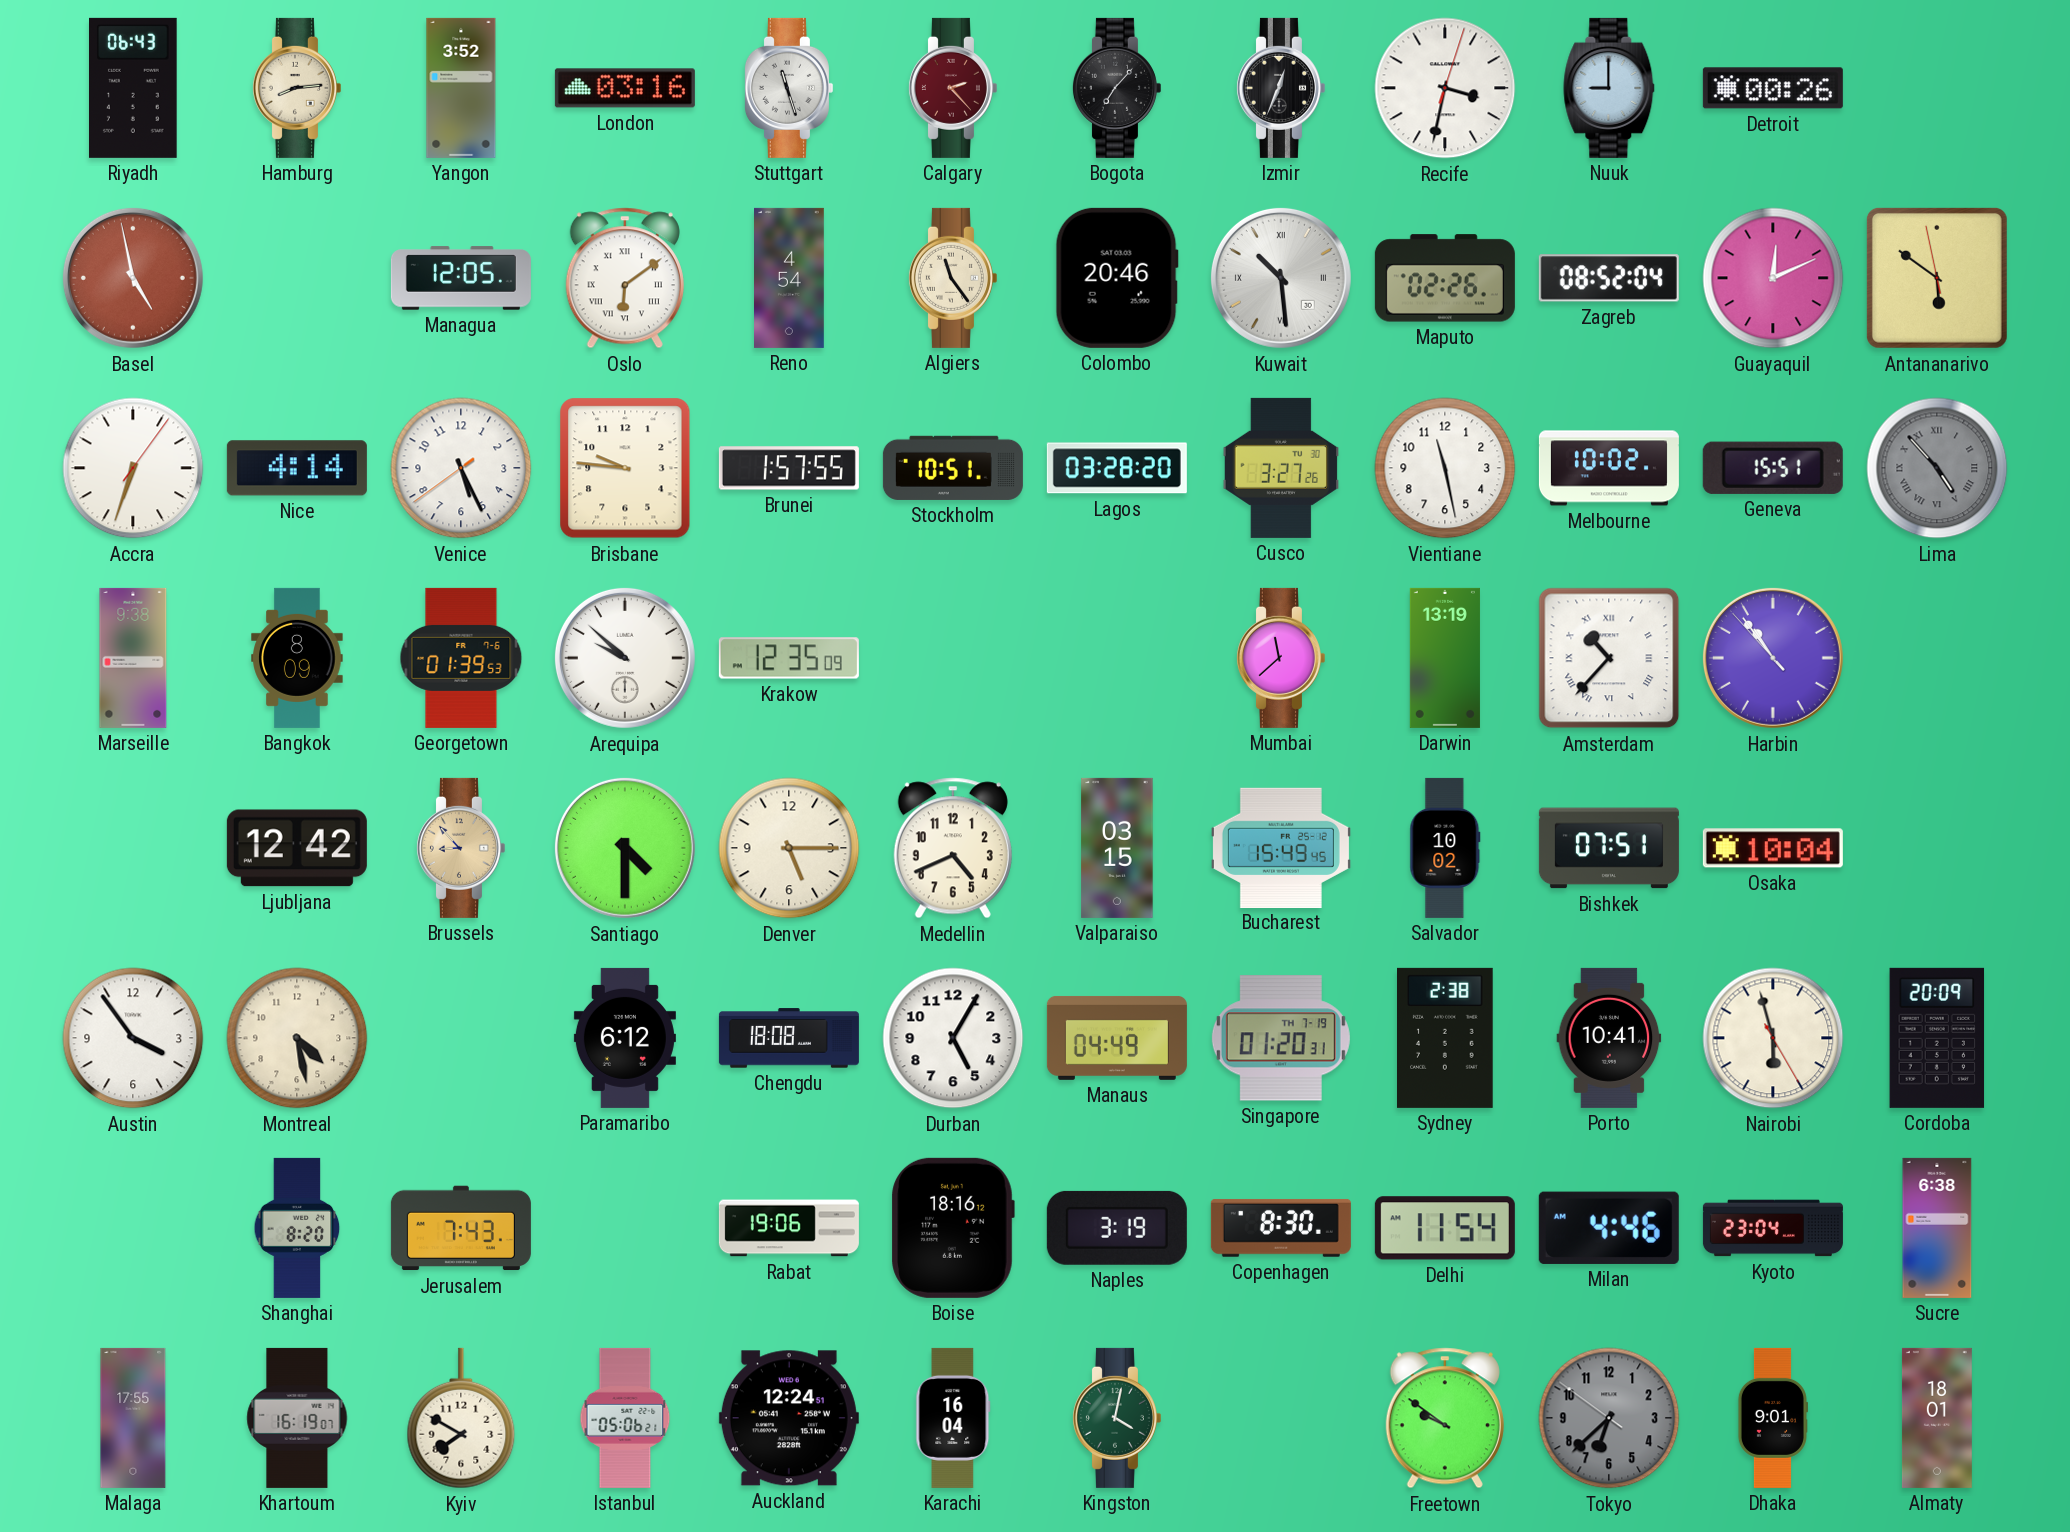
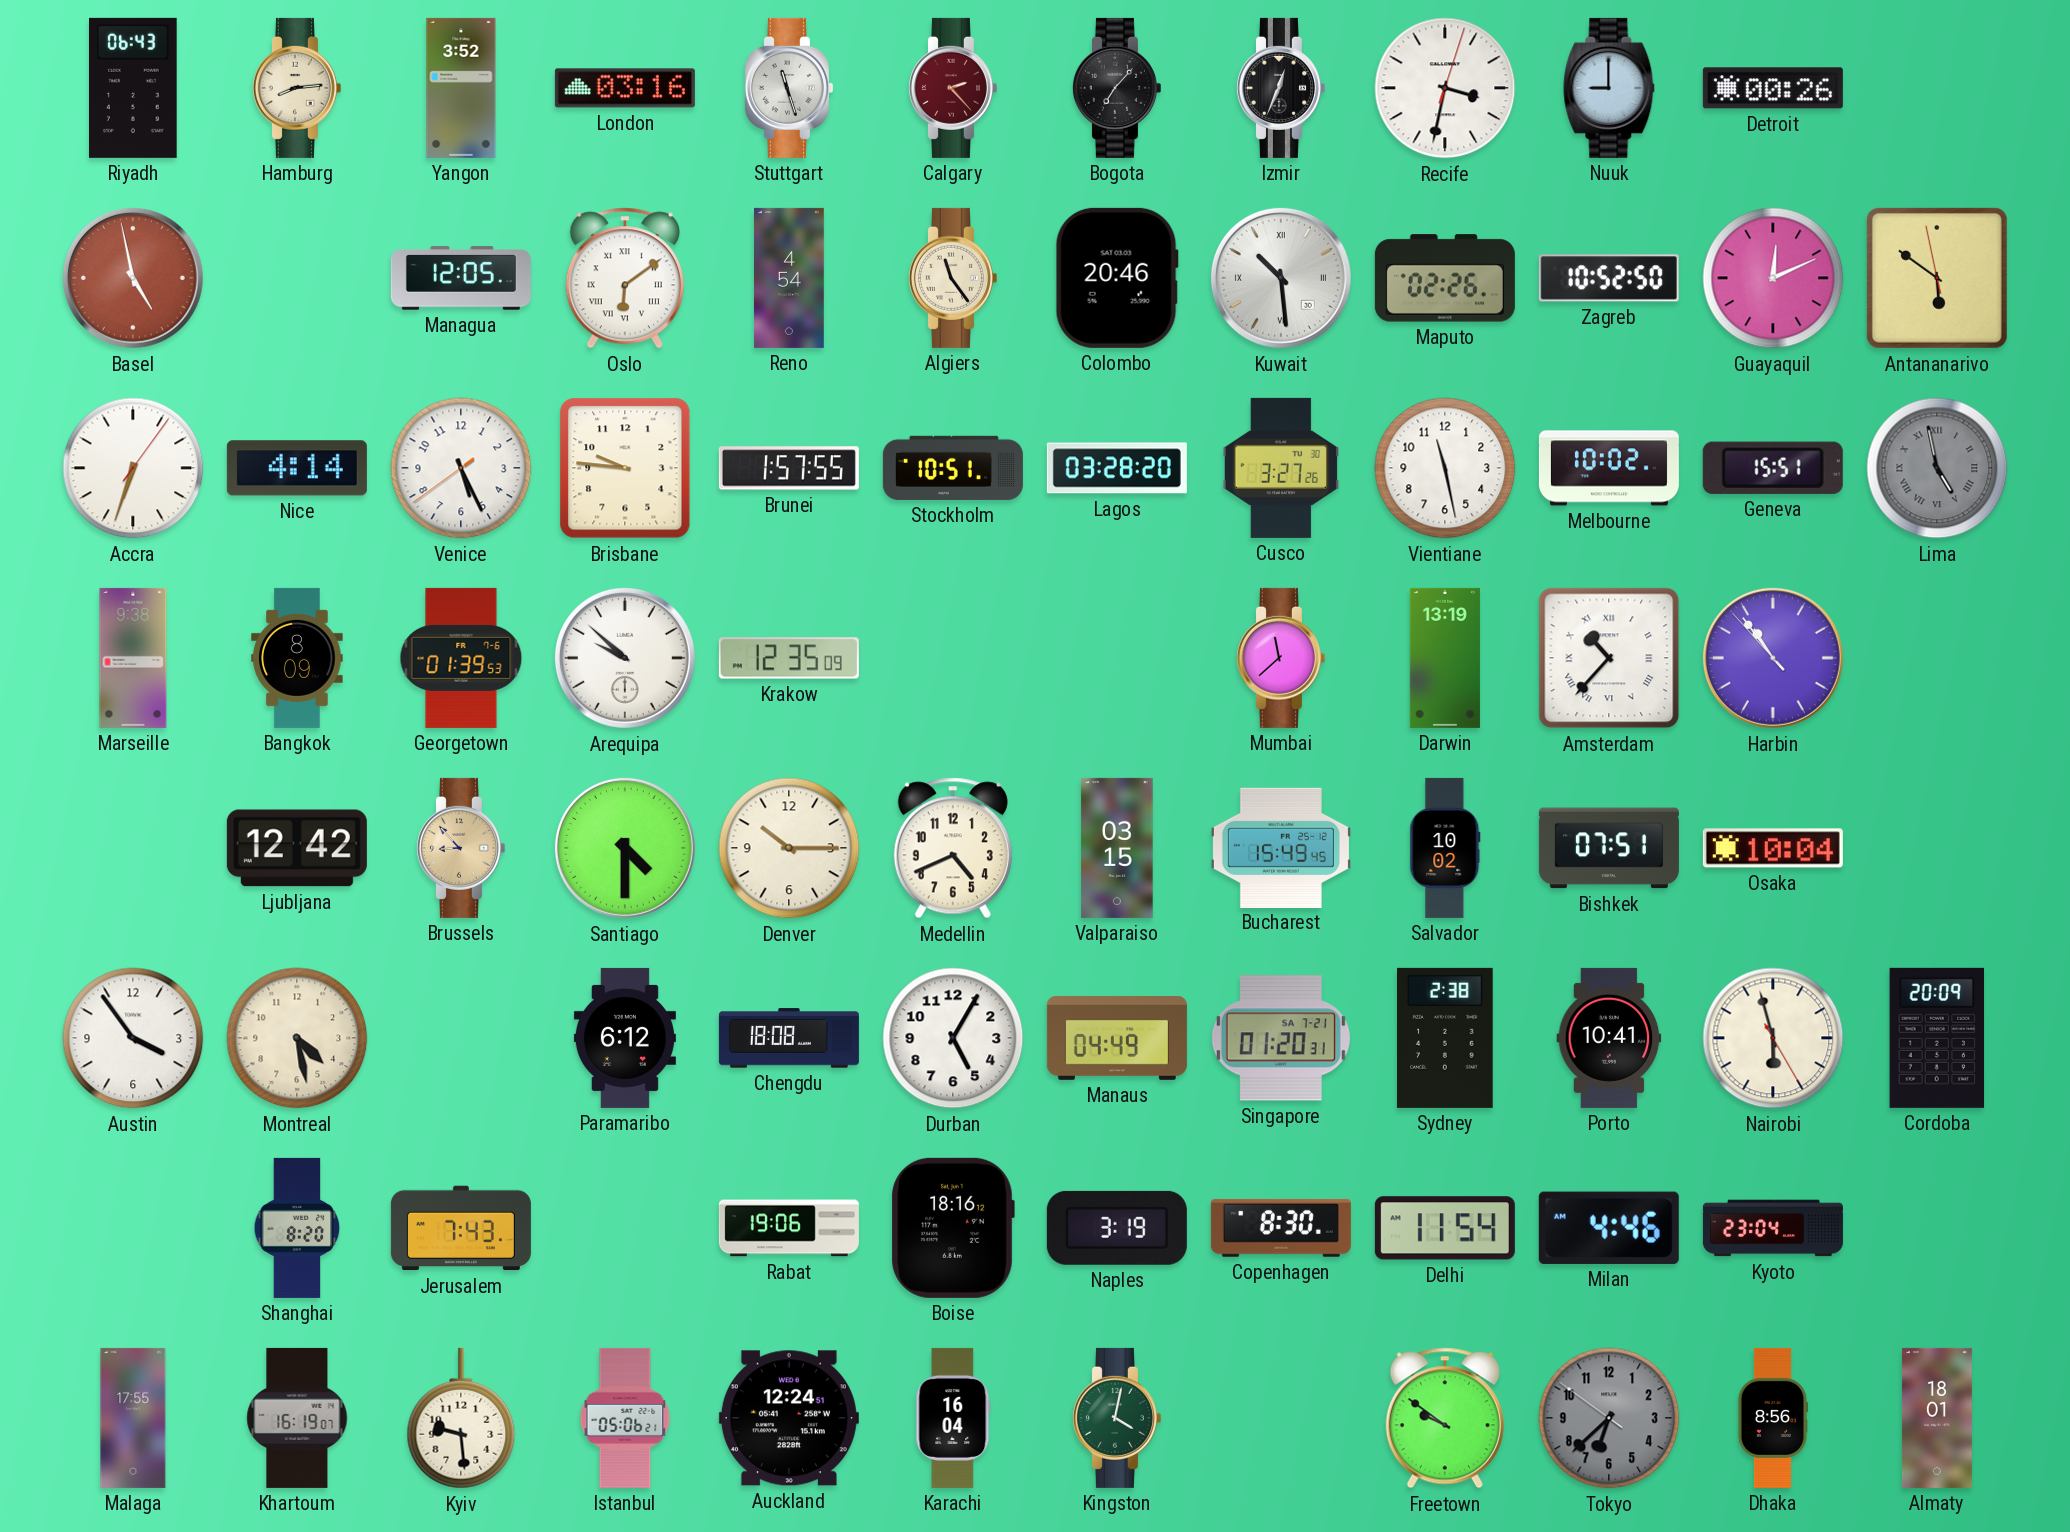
Zagreb: 08:52 -> 10:52 (1609, 278)
Lima: 4:53 -> 4:58 (1937, 468)
Denver: 5:15 -> 10:15 (789, 848)
Singapore date: TH 7-19 -> SA 7-21 (1281, 1038)
Sucre: 6:38 -> none (1937, 1228)
Kyiv: 7:50 -> 9:29 (461, 1418)
Dhaka: 9:01 -> 8:56 (1772, 1418)
